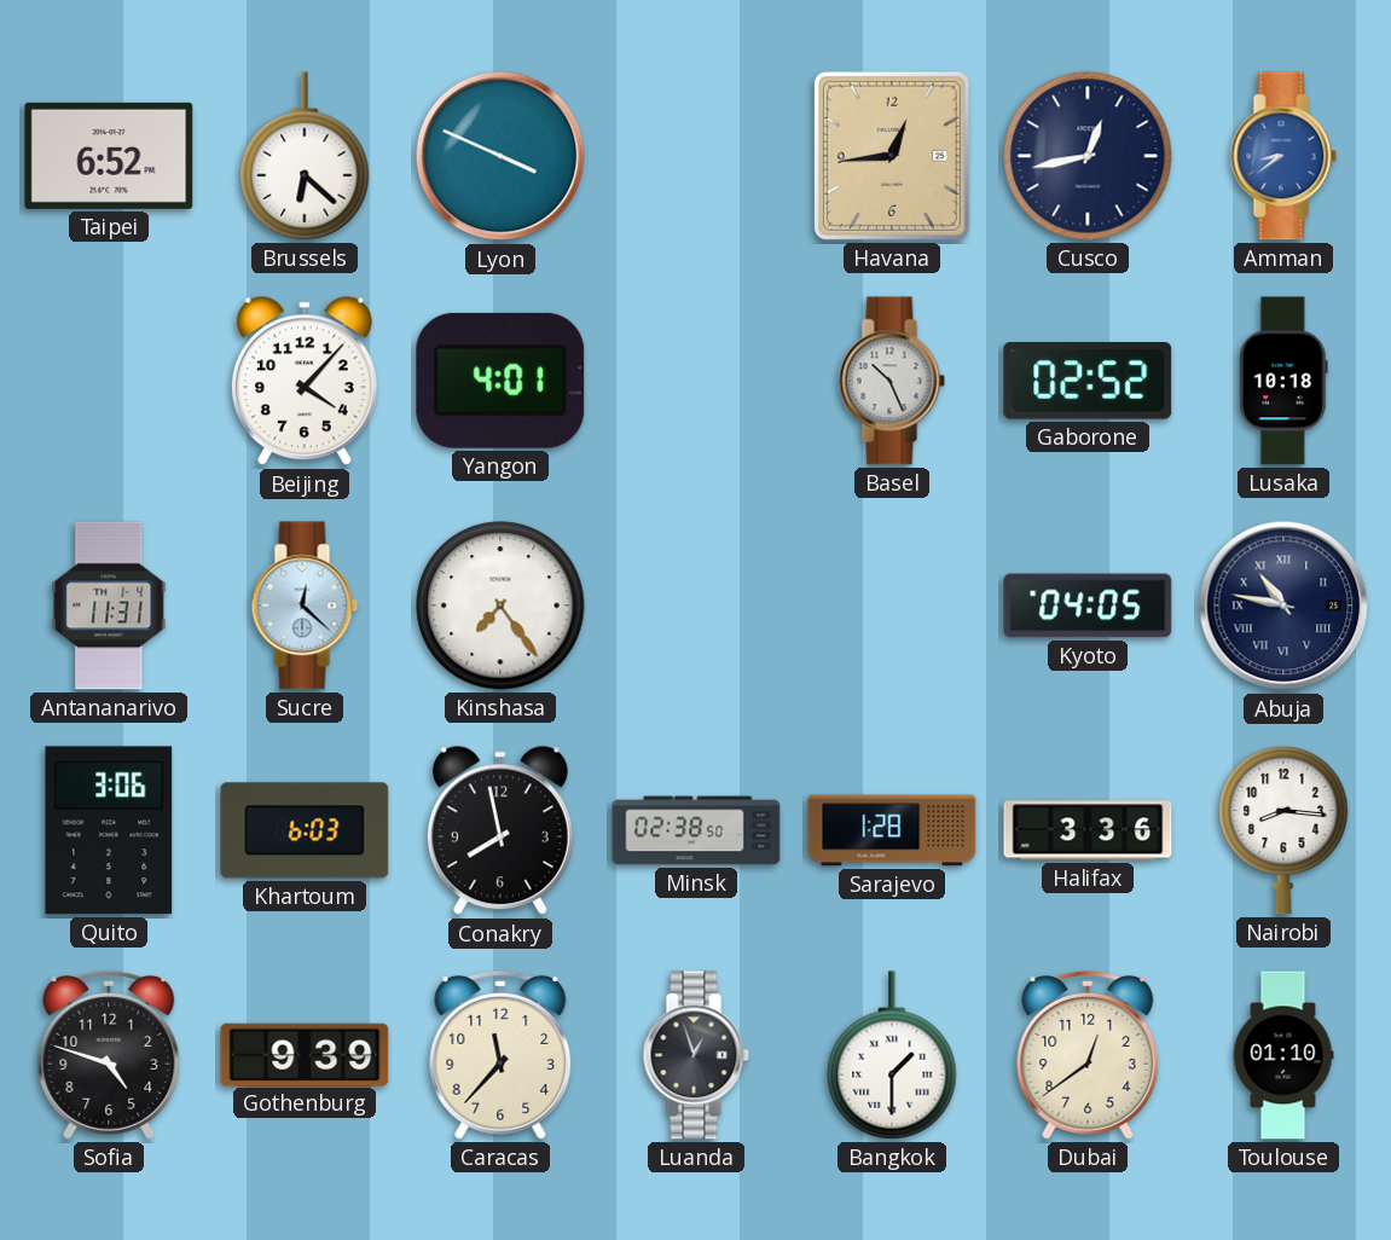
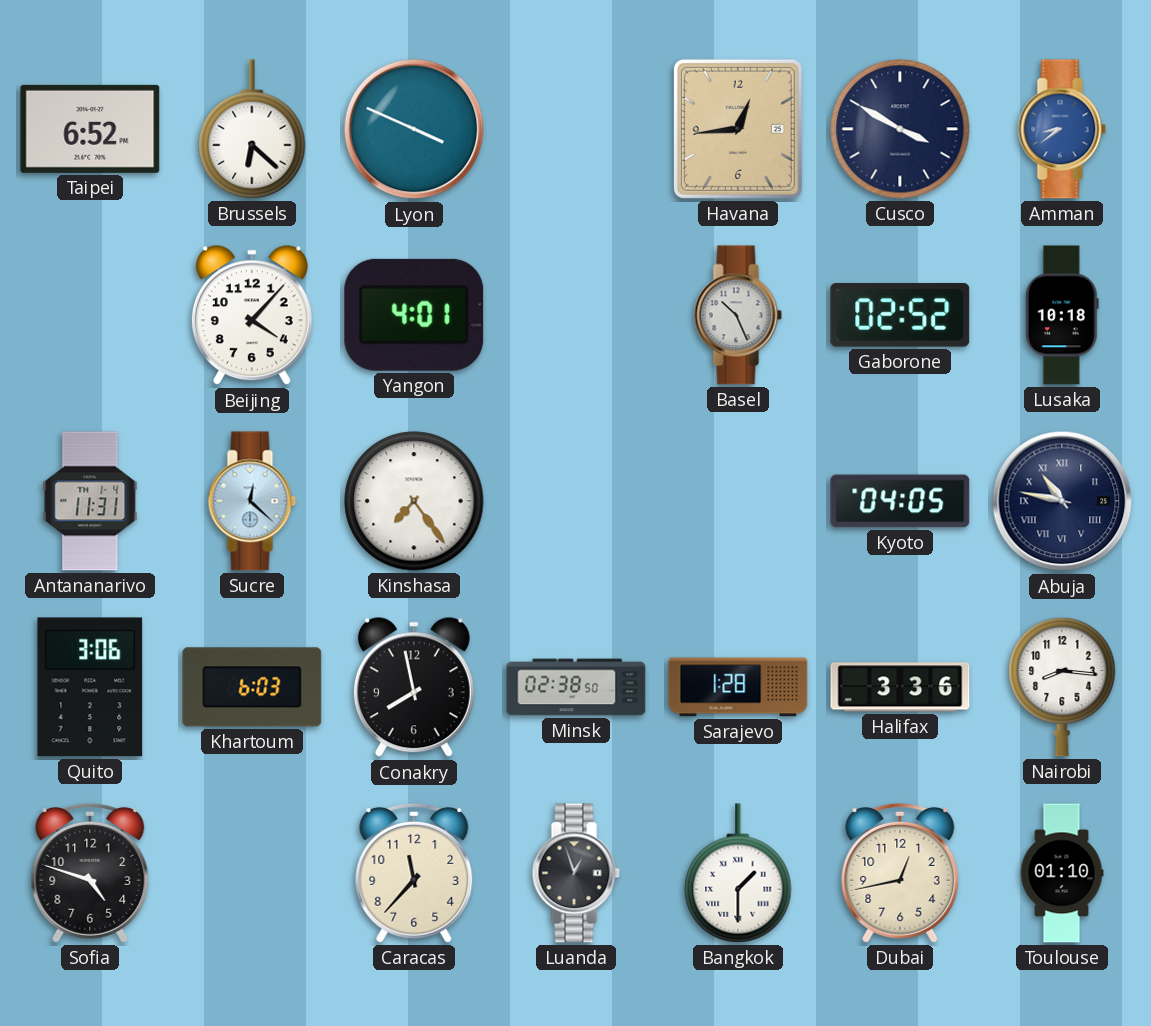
Cusco: 12:43 -> 3:50 (900, 129)
Gothenburg: 9:39 -> none (305, 1054)
Dubai: 12:39 -> 12:43 (900, 873)
